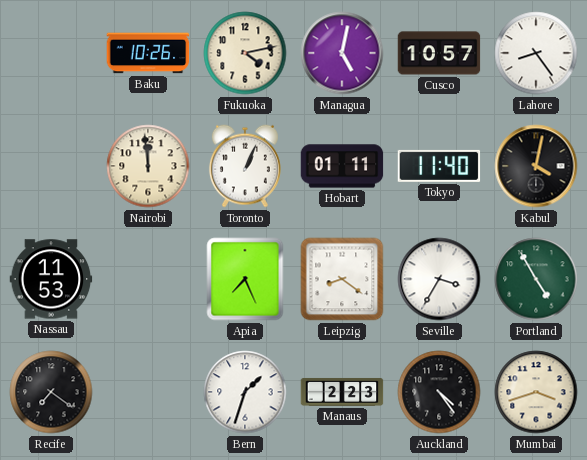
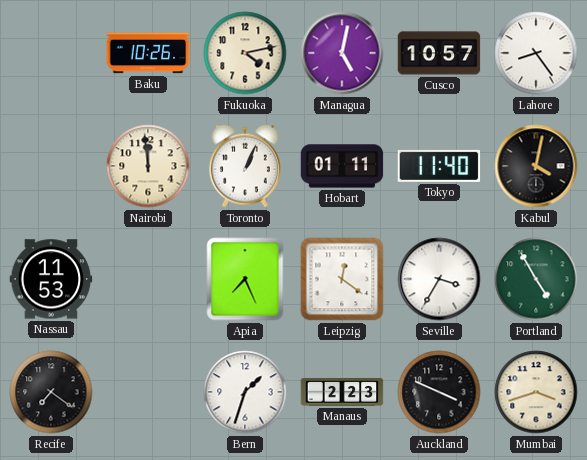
Leipzig: 8:21 -> 12:21 (342, 279)
Auckland: 4:24 -> 3:49 (439, 392)
